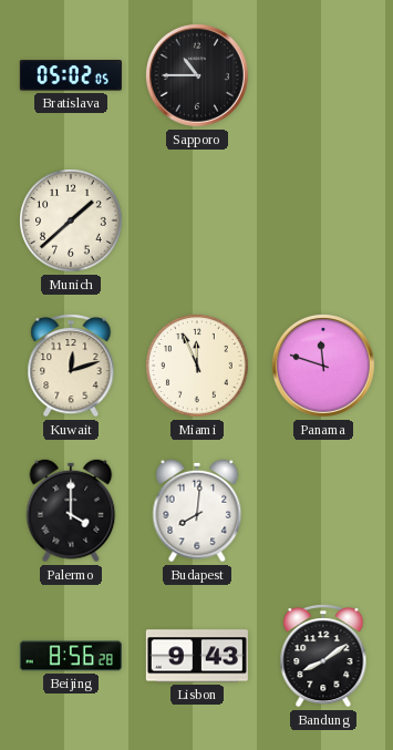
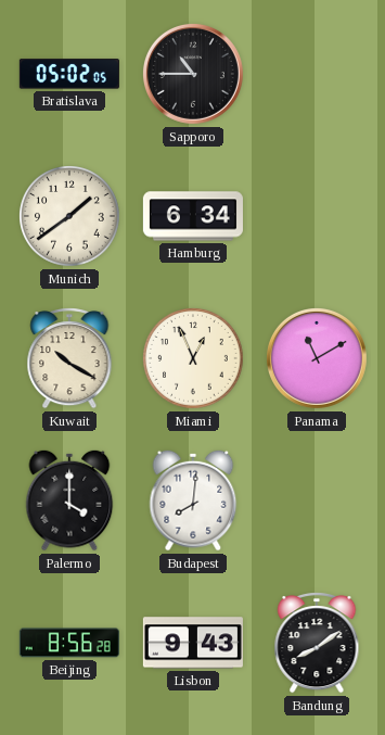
Munich: 1:38 -> 1:39 (70, 217)
Hamburg: none -> 6:34 (193, 216)
Kuwait: 12:12 -> 10:20 (69, 359)
Miami: 11:56 -> 12:56 (194, 359)
Panama: 11:48 -> 11:10 (317, 358)
